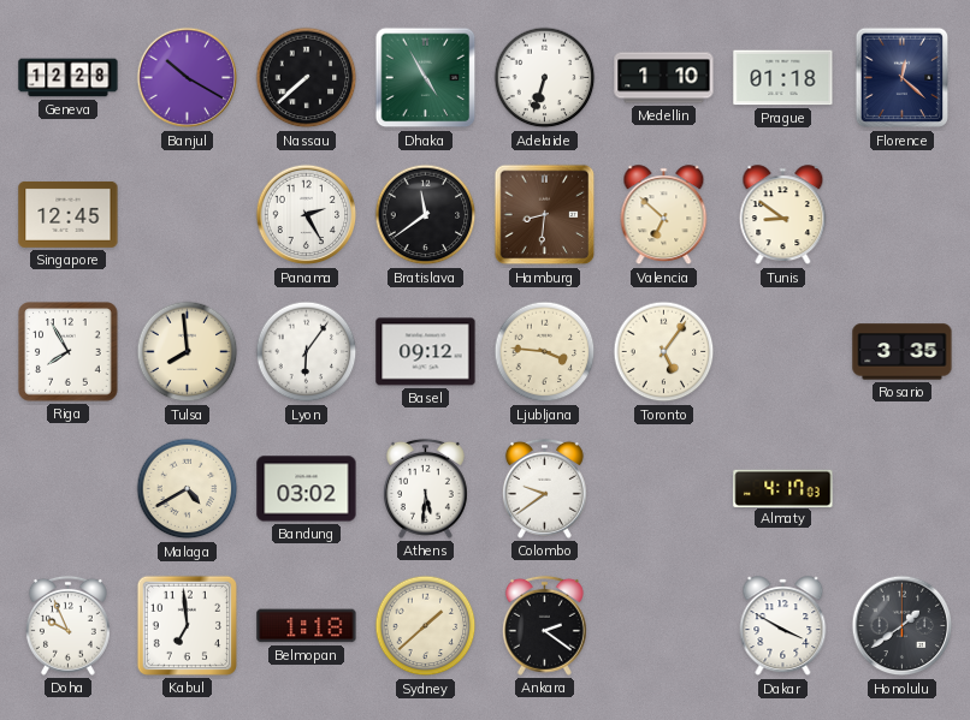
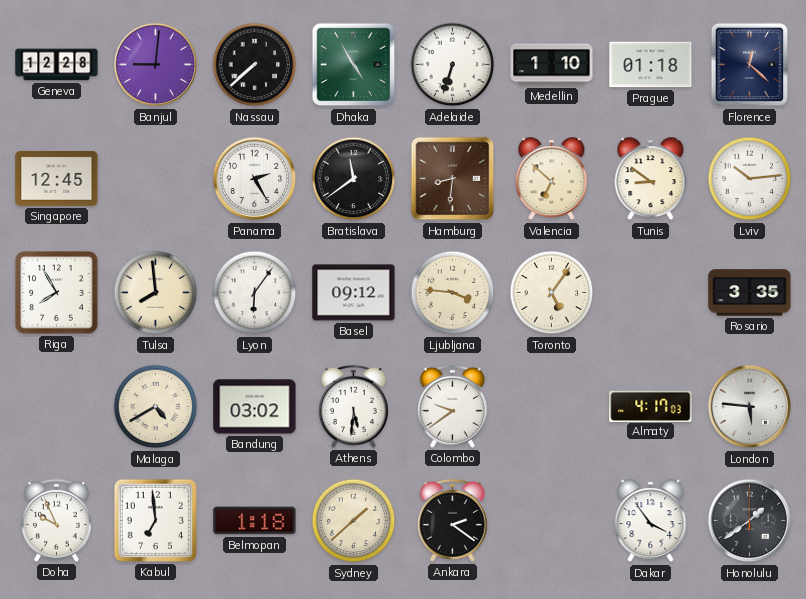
Banjul: 10:20 -> 9:01 (156, 65)
Lviv: none -> 10:14 (750, 179)
London: none -> 5:46 (750, 407)
Dakar: 3:50 -> 3:54 (651, 521)
